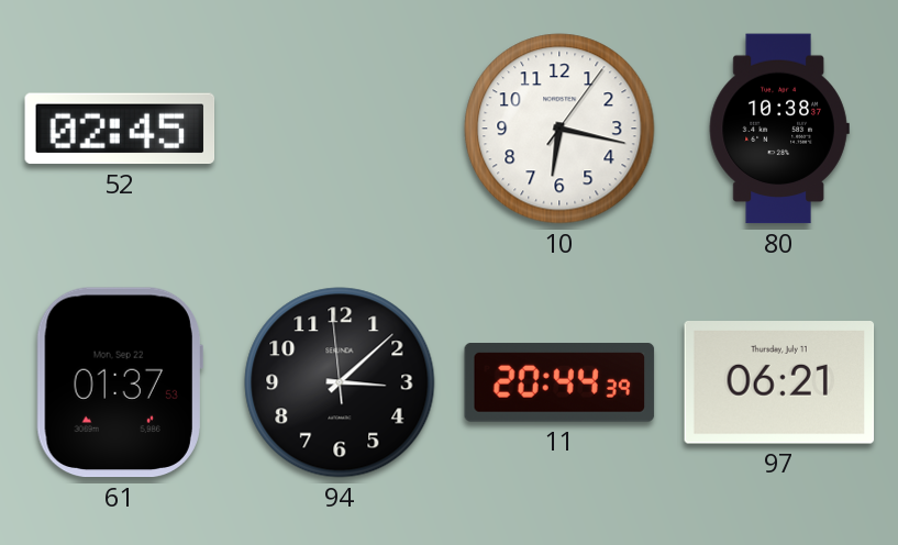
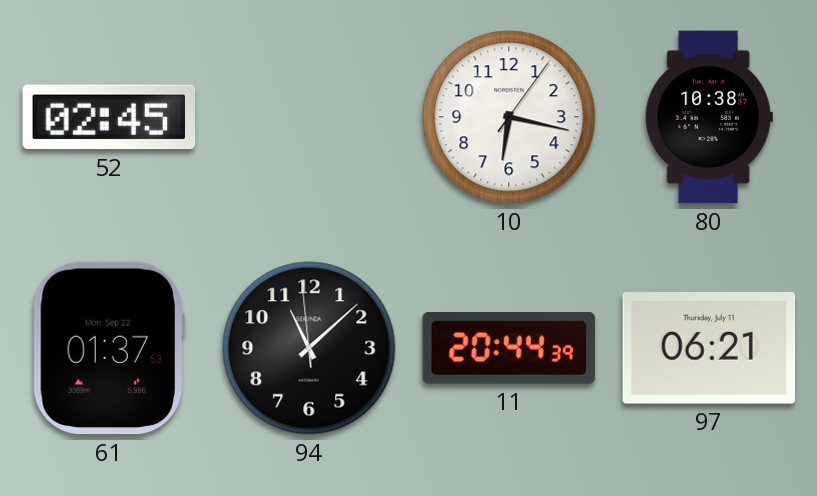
94: 3:07 -> 11:07 (309, 348)
